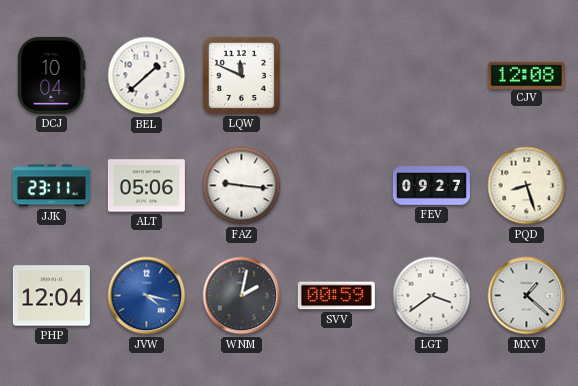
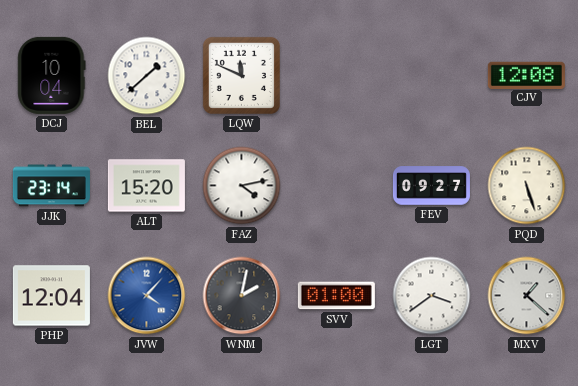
JJK: 23:11 -> 23:14 (51, 186)
ALT: 05:06 -> 15:20 (146, 186)
FAZ: 9:16 -> 4:13 (242, 186)
PQD: 8:27 -> 5:27 (527, 186)
JVW: 4:17 -> 4:07 (147, 296)
SVV: 00:59 -> 01:00 (336, 296)
